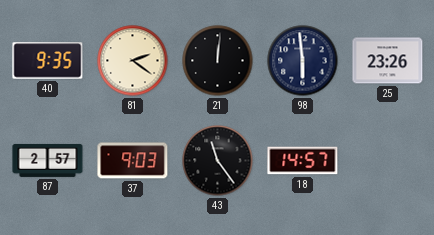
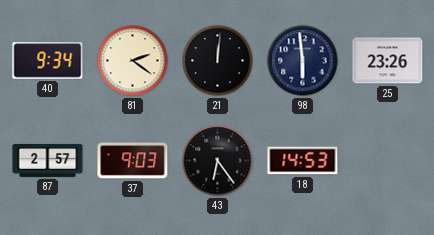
40: 9:35 -> 9:34 (48, 61)
43: 11:24 -> 6:24 (218, 161)
18: 14:57 -> 14:53 (303, 161)
